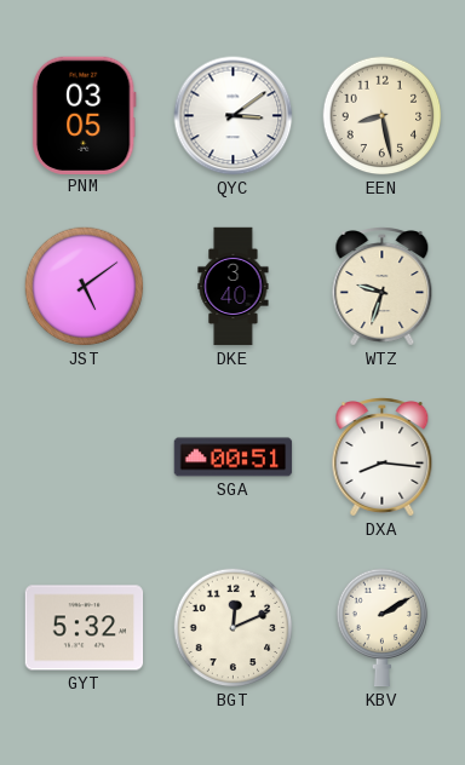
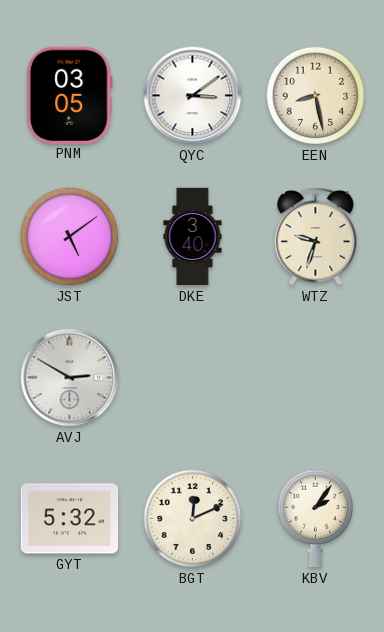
AVJ: none -> 2:50 (70, 378)
SGA: 00:51 -> none (234, 458)
DXA: 8:16 -> none (383, 458)
KBV: 2:10 -> 2:06 (316, 519)
